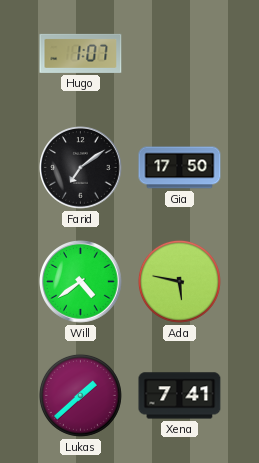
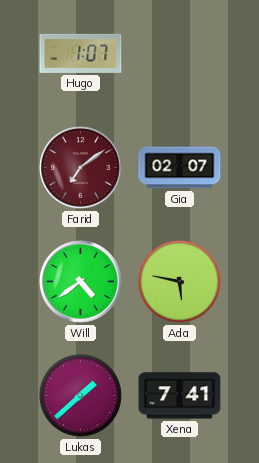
Farid dial: black -> burgundy (81, 168)
Gia: 17:50 -> 02:07 (180, 168)
